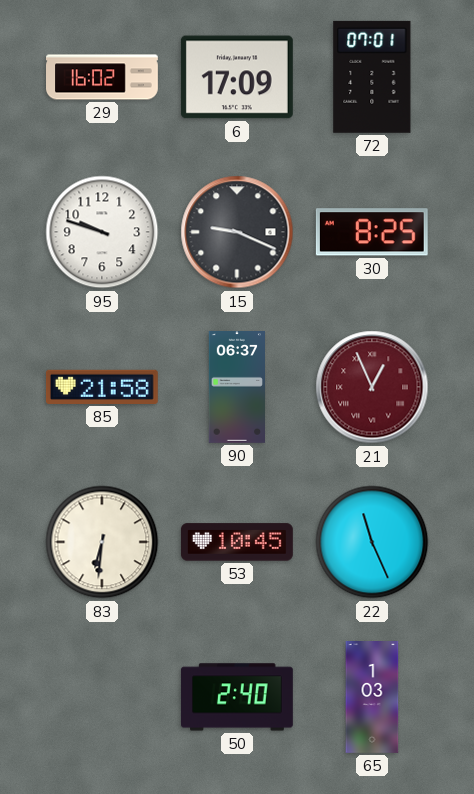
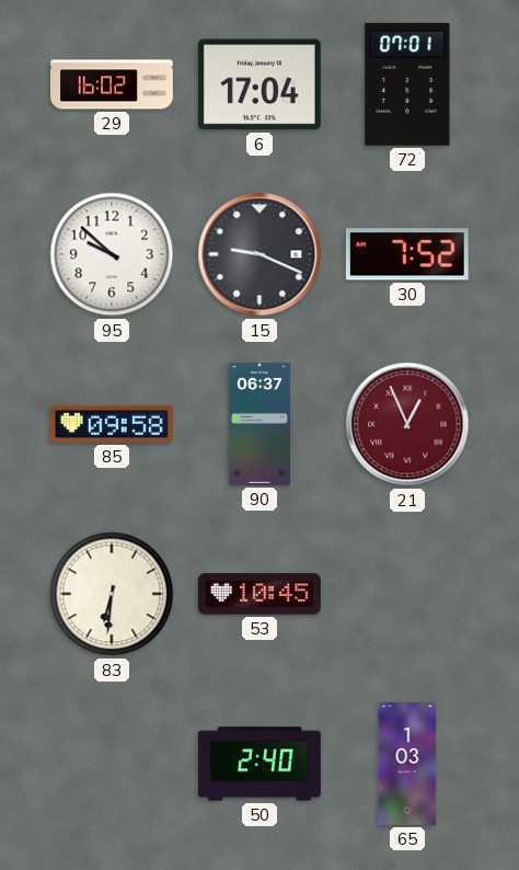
6: 17:09 -> 17:04 (259, 84)
95: 9:48 -> 9:52 (112, 254)
30: 8:25 -> 7:52 (407, 254)
85: 21:58 -> 09:58 (112, 424)
22: 11:26 -> none (372, 542)
